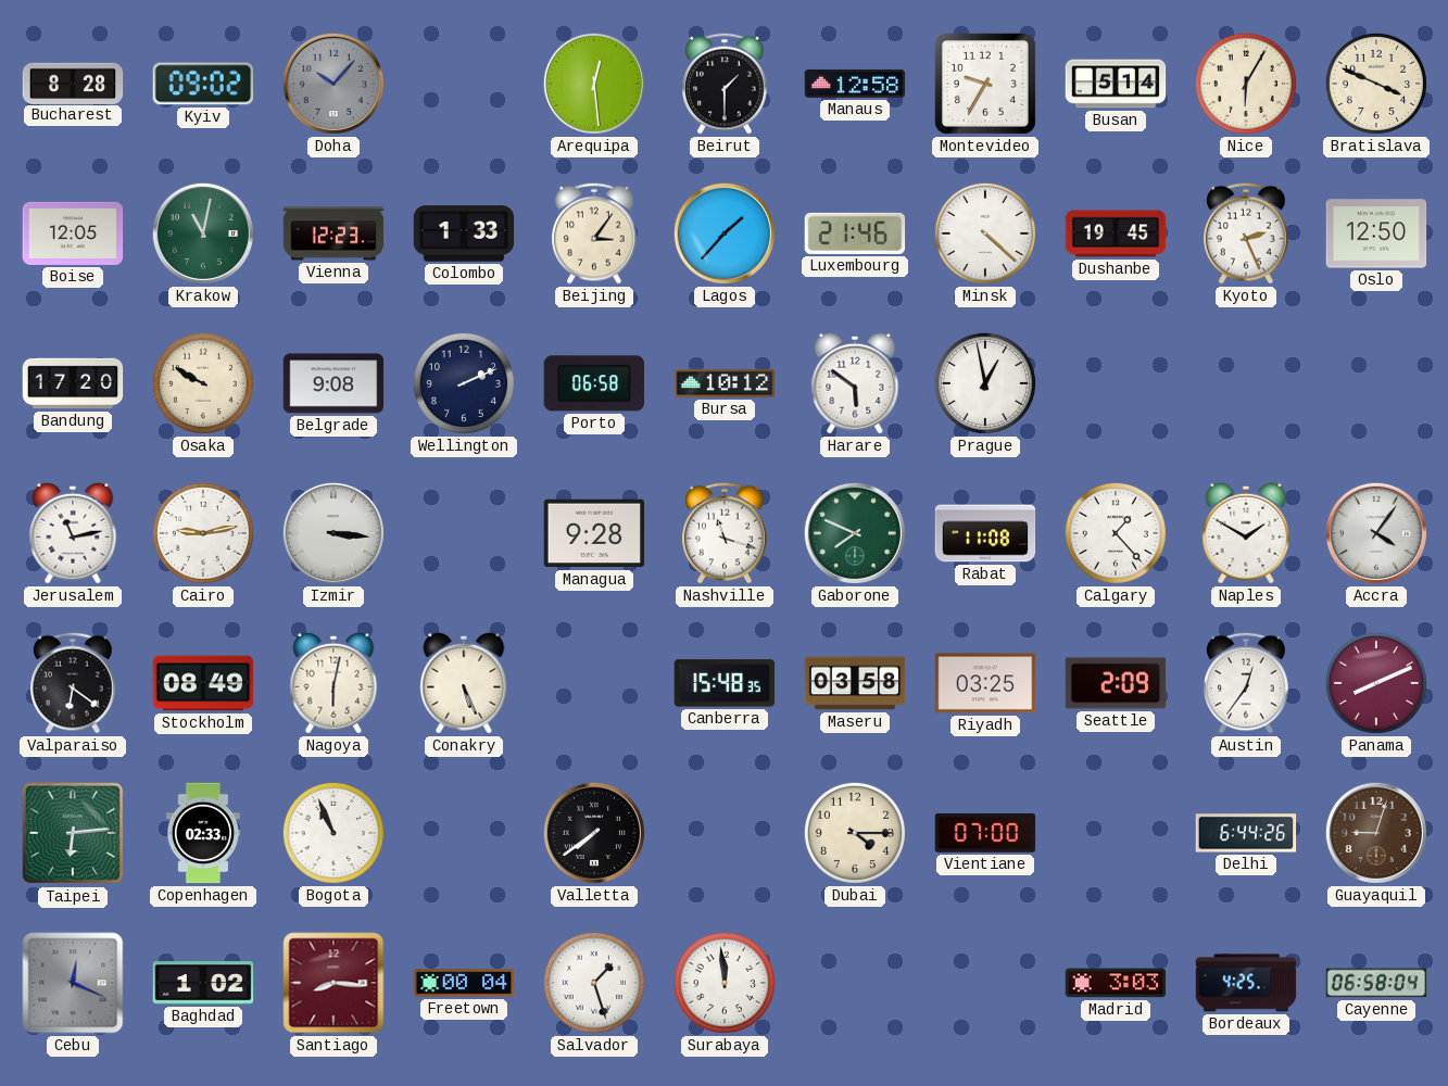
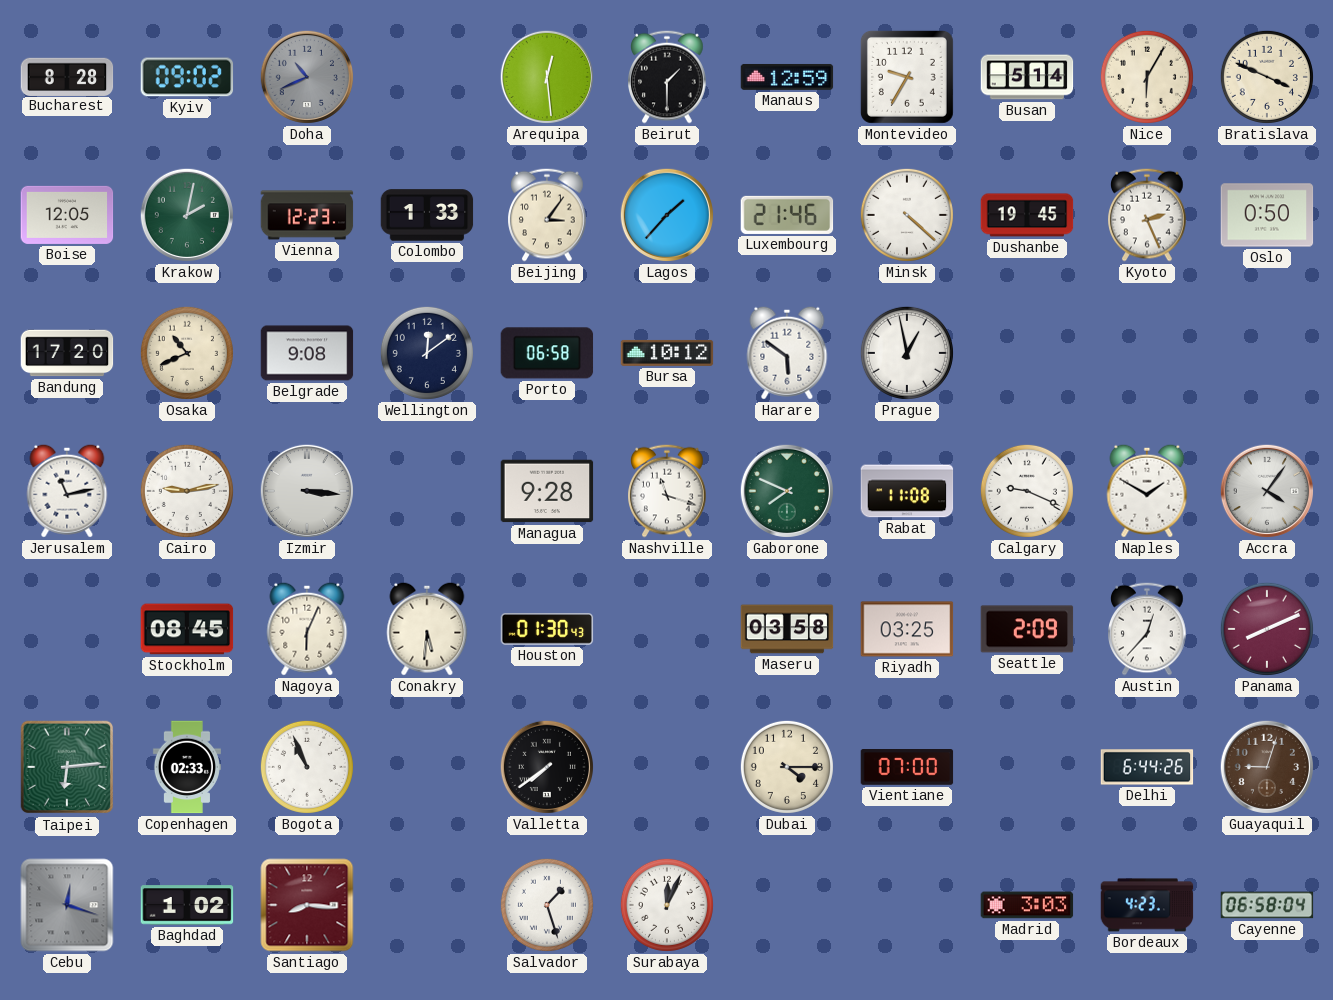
Doha: 10:07 -> 10:41 (307, 77)
Manaus: 12:58 -> 12:59 (787, 77)
Krakow: 11:02 -> 2:02 (187, 215)
Oslo: 12:50 -> 0:50 (1267, 215)
Osaka: 9:50 -> 10:41 (187, 353)
Wellington: 2:11 -> 12:09 (427, 353)
Calgary: 1:23 -> 9:19 (1027, 491)
Valparaiso: 6:21 -> none (73, 683)
Stockholm: 08:49 -> 08:45 (187, 629)
Nagoya: 6:02 -> 6:04 (307, 629)
Conakry: 5:26 -> 5:31 (427, 629)
Houston: none -> 01:30 (547, 629)
Canberra: 15:48 -> none (725, 683)
Austin: 12:36 -> 12:37 (1147, 629)
Cebu: 12:19 -> 12:18 (67, 905)
Freetown: 00:04 -> none (464, 983)
Surabaya: 11:59 -> 12:04 (667, 905)
Bordeaux: 4:25 -> 4:23 (1147, 905)
